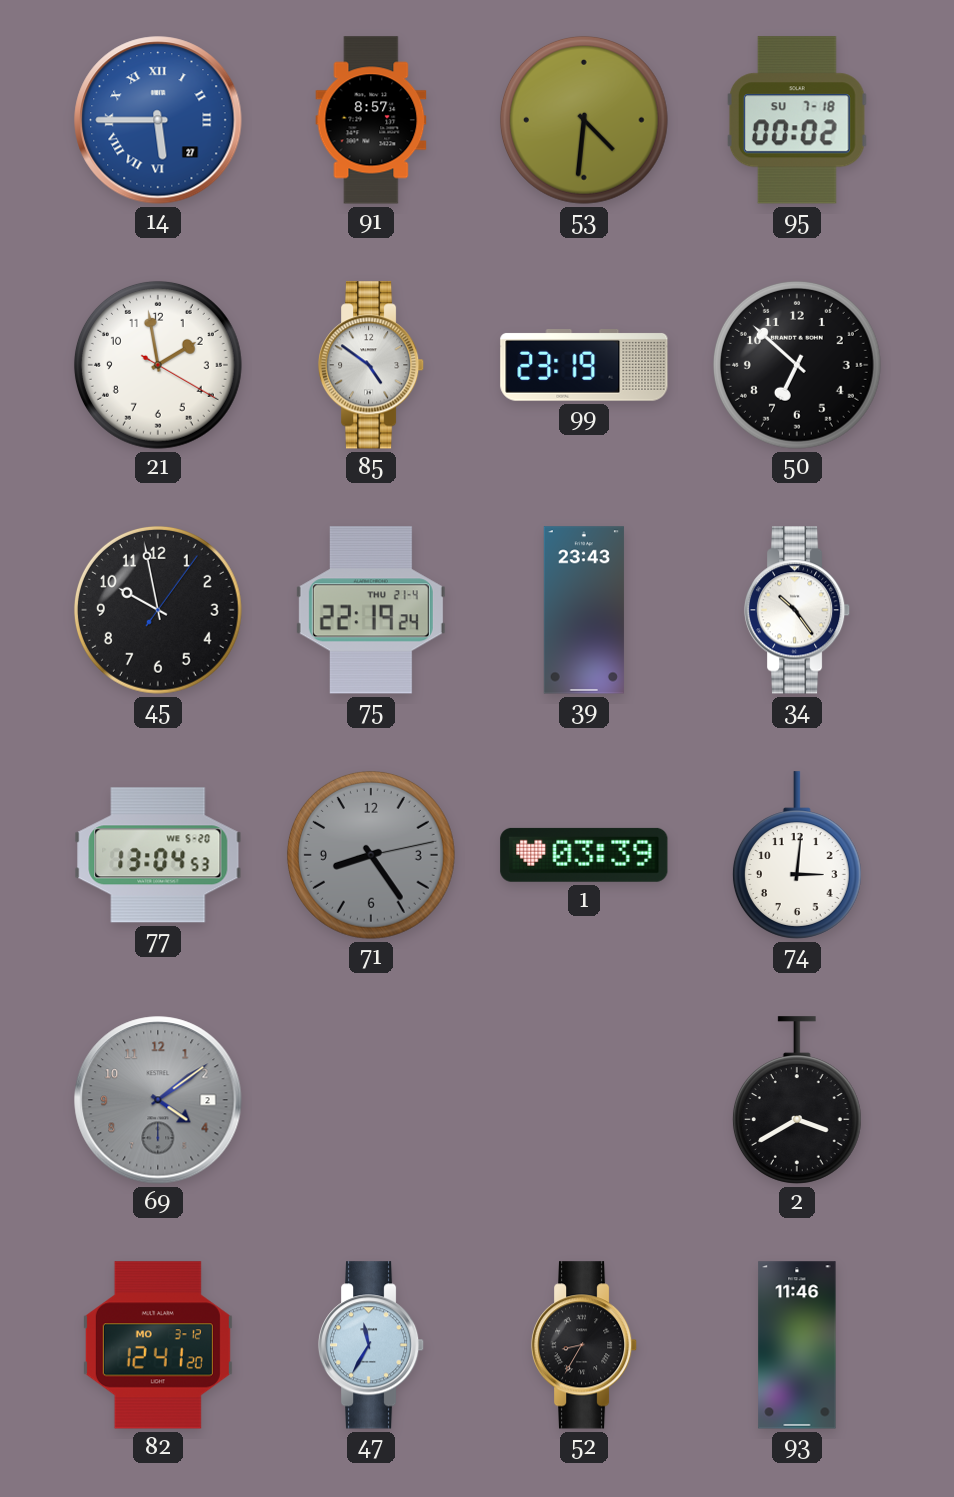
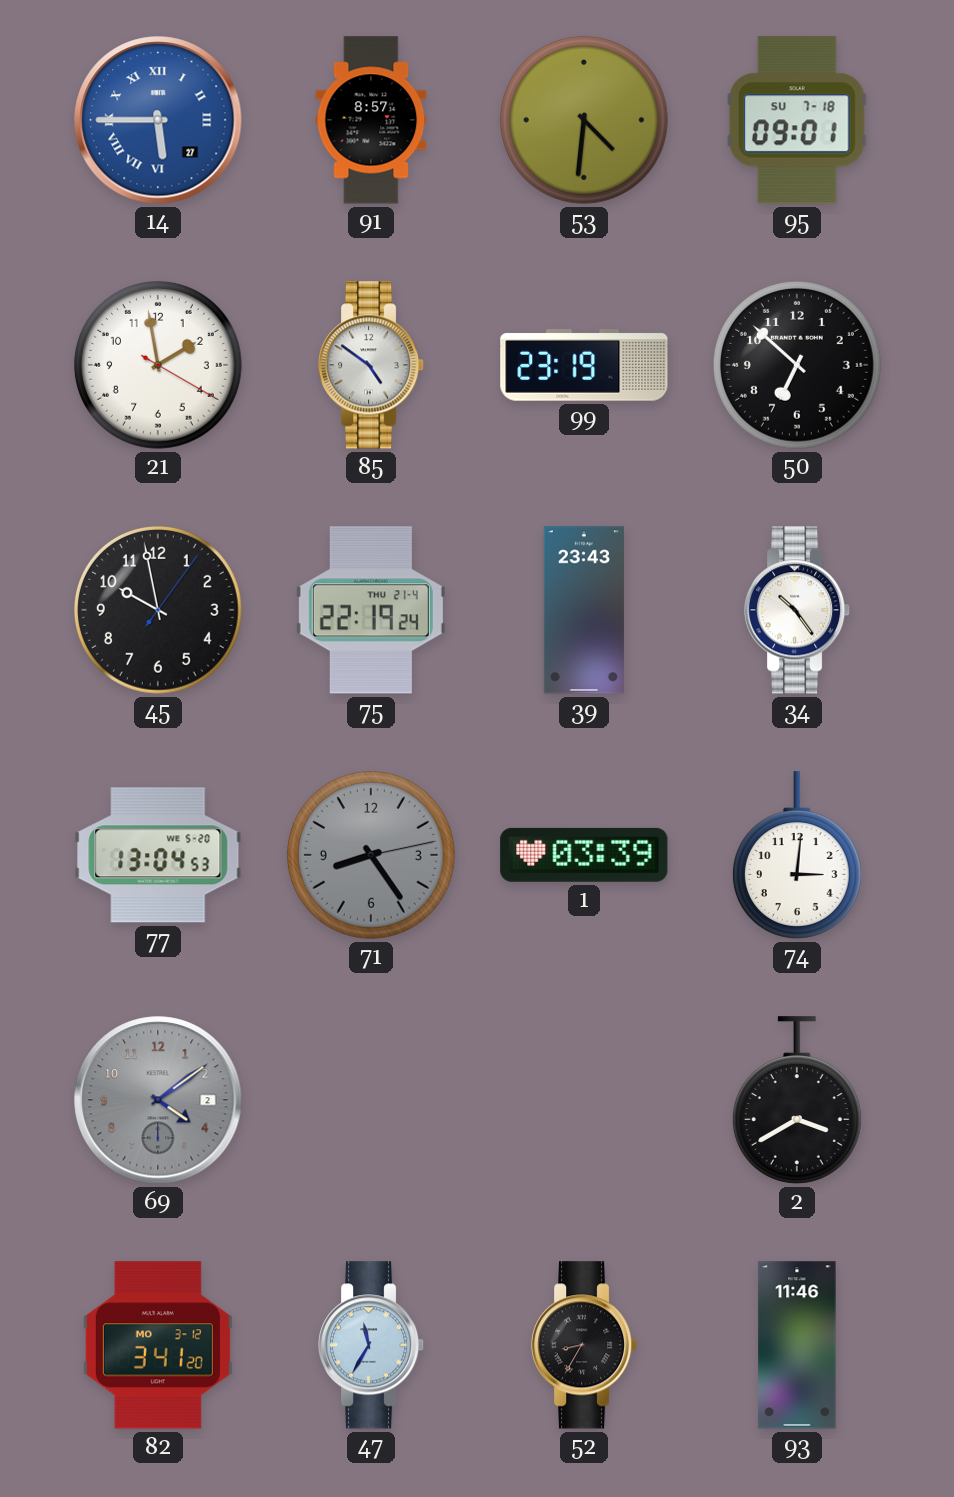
95: 00:02 -> 09:01 (797, 120)
82: 12:41 -> 3:41 (158, 1345)
